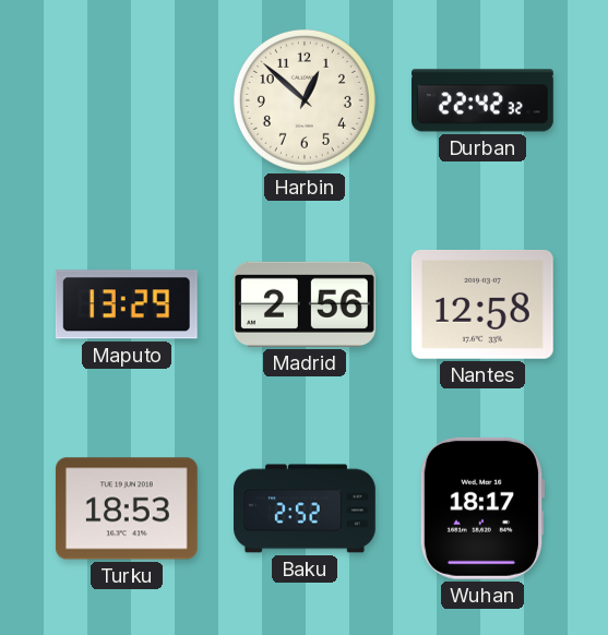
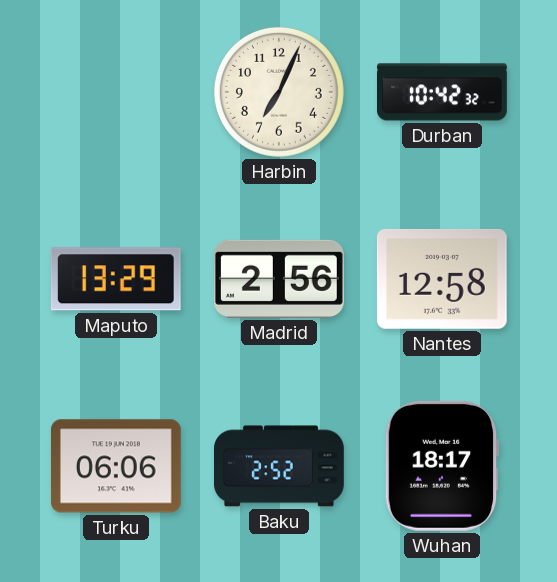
Harbin: 12:52 -> 7:04 (279, 92)
Durban: 22:42 -> 10:42 (443, 92)
Turku: 18:53 -> 06:06 (116, 466)
